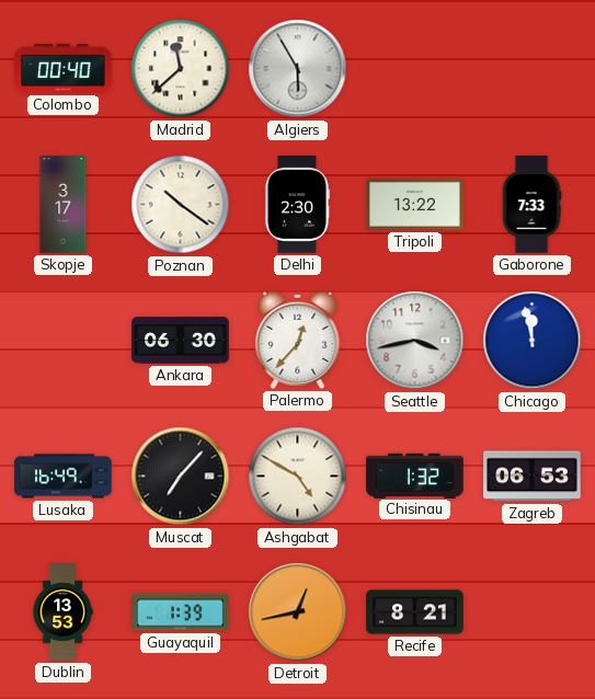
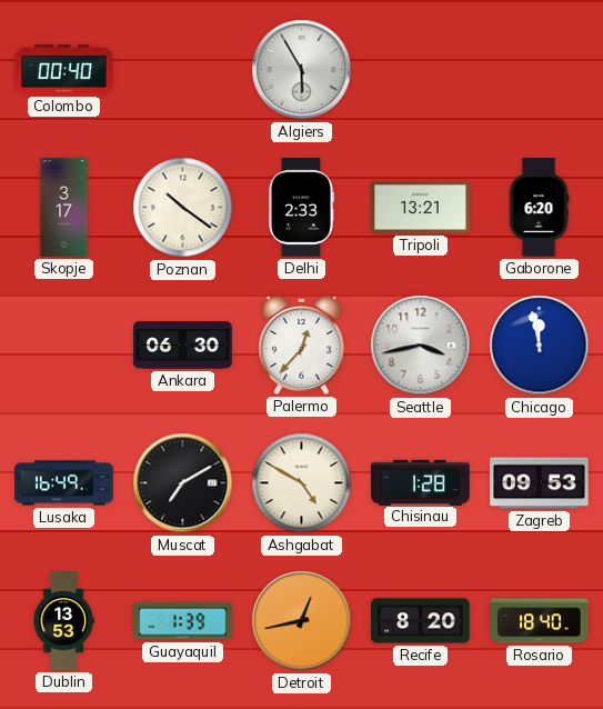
Madrid: 11:38 -> none (181, 69)
Delhi: 2:30 -> 2:33 (301, 208)
Tripoli: 13:22 -> 13:21 (421, 208)
Gaborone: 7:33 -> 6:20 (539, 208)
Muscat: 7:07 -> 7:10 (183, 483)
Chisinau: 1:32 -> 1:28 (421, 482)
Zagreb: 06:53 -> 09:53 (540, 483)
Recife: 8:21 -> 8:20 (421, 621)
Rosario: none -> 18:40 (540, 621)
